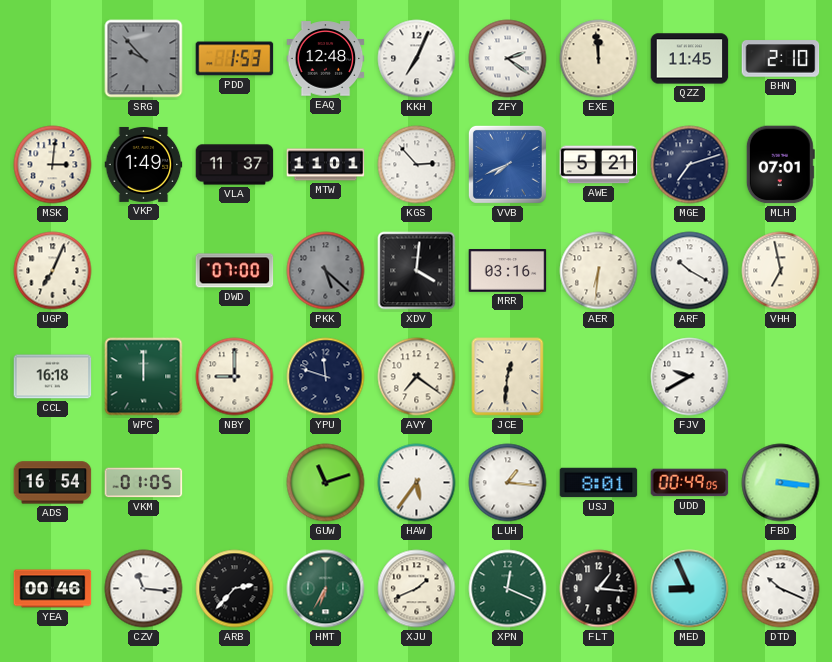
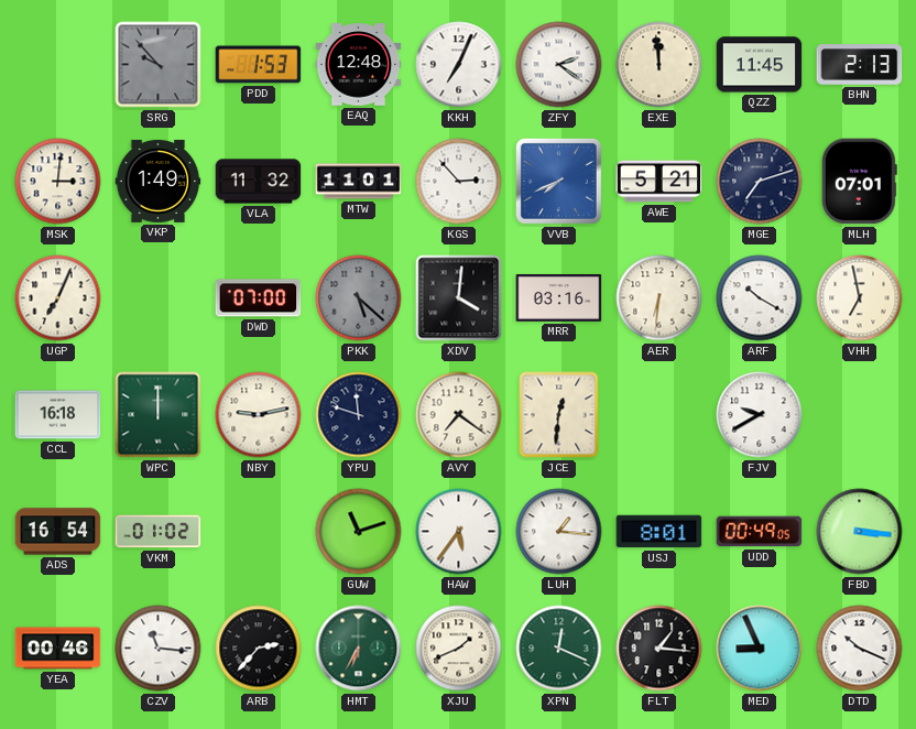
BHN: 2:10 -> 2:13 (860, 65)
VLA: 11:37 -> 11:32 (259, 182)
NBY: 9:00 -> 9:13 (259, 415)
VKM: 01:05 -> 01:02 (159, 532)
